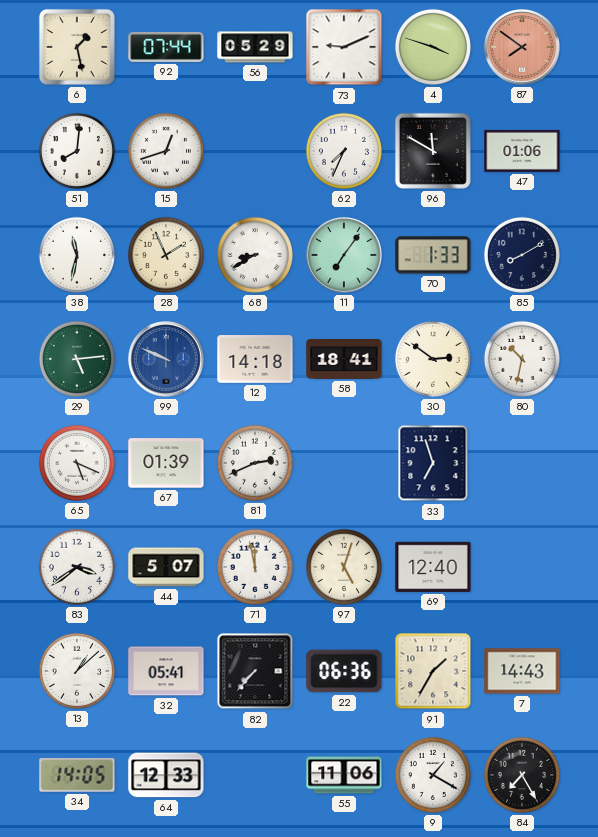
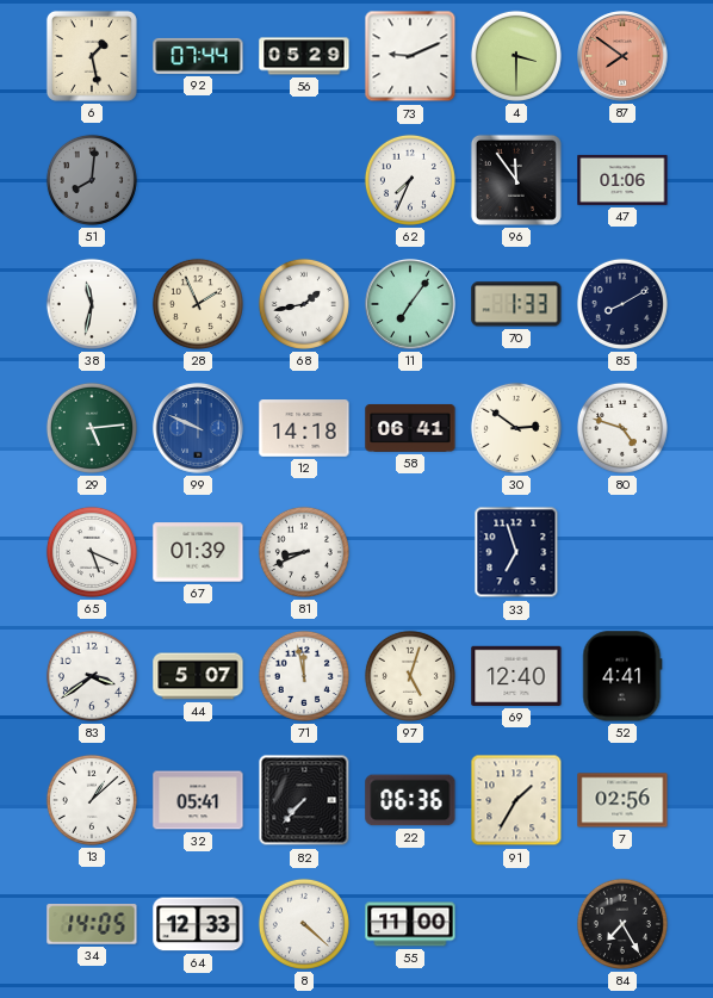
4: 3:48 -> 3:30 (516, 56)
51 dial: white -> grey (92, 180)
15: 12:42 -> none (166, 151)
96: 11:50 -> 11:54 (516, 180)
68: 8:40 -> 1:43 (304, 304)
58: 18:41 -> 06:41 (410, 428)
80: 10:32 -> 4:48 (622, 428)
81: 2:41 -> 8:41 (304, 552)
52: none -> 4:41 (622, 676)
7: 14:43 -> 02:56 (622, 800)
8: none -> 4:22 (304, 924)
55: 11:06 -> 11:00 (410, 924)
9: 1:20 -> none (433, 775)
